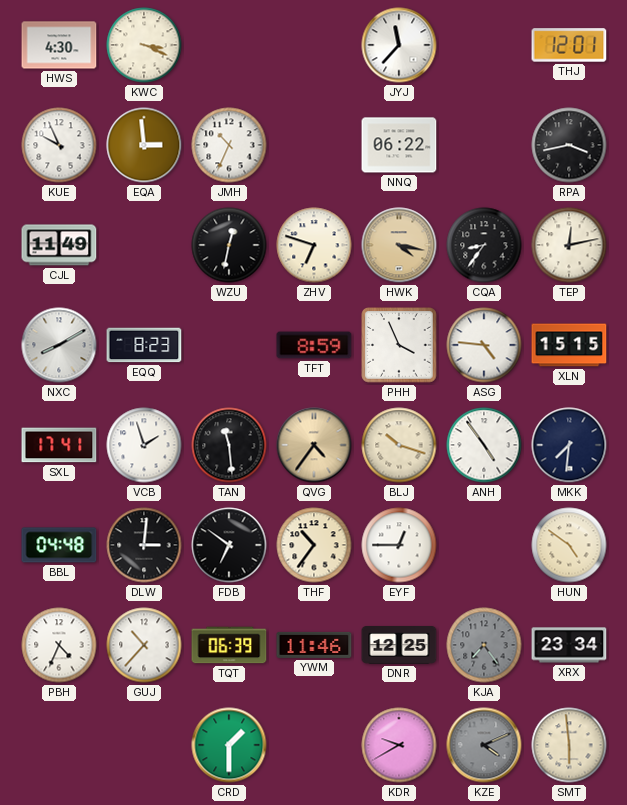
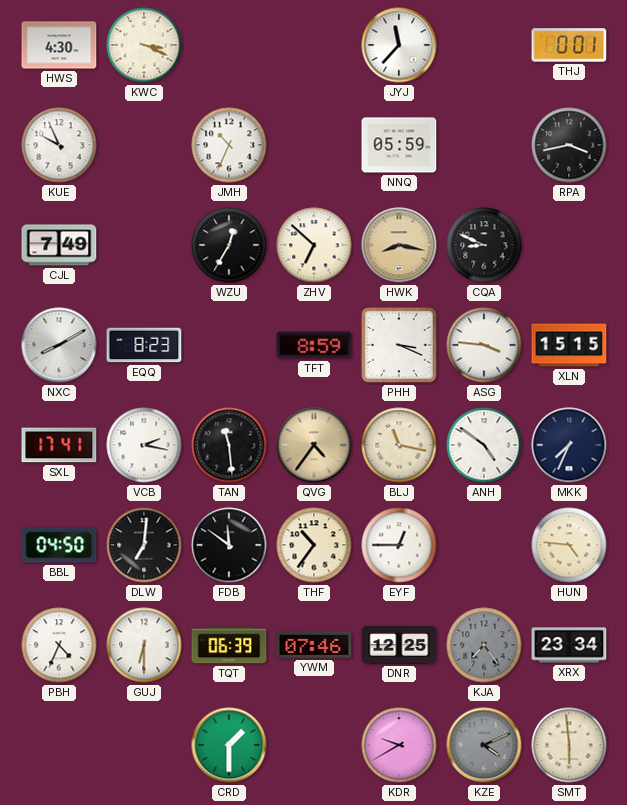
THJ: 12:01 -> 0:01 (569, 45)
EQA: 2:59 -> none (144, 145)
NNQ: 06:22 -> 05:59 (399, 145)
CJL: 11:49 -> 7:49 (59, 245)
WZU: 12:32 -> 12:35 (229, 245)
ZHV: 6:48 -> 6:52 (314, 245)
HWK: 4:17 -> 8:17 (399, 245)
CQA: 8:36 -> 8:49 (484, 245)
TEP: 12:13 -> none (569, 245)
PHH: 3:56 -> 3:19 (399, 345)
ASG: 4:46 -> 3:46 (484, 345)
VCB: 1:57 -> 2:17 (144, 445)
BLJ: 10:18 -> 11:17 (399, 445)
ANH: 4:54 -> 4:51 (484, 445)
MKK: 7:31 -> 7:34 (569, 445)
BBL: 04:48 -> 04:50 (59, 545)
DLW: 3:01 -> 7:01 (144, 545)
FDB: 6:51 -> 11:51 (229, 545)
HUN: 4:51 -> 4:46 (569, 545)
GUJ: 10:37 -> 6:30 (144, 645)
YWM: 11:46 -> 07:46 (314, 645)
